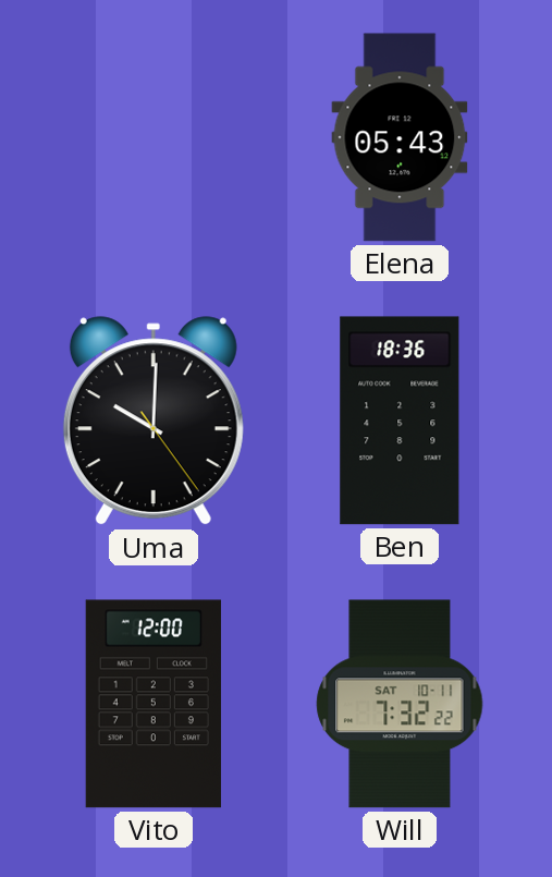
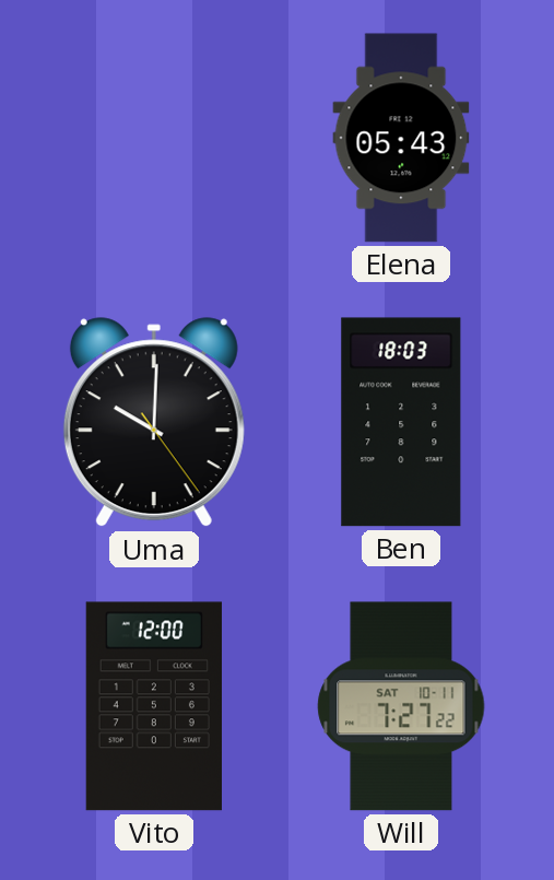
Ben: 18:36 -> 18:03 (401, 422)
Will: 7:32 -> 7:27 (401, 706)
